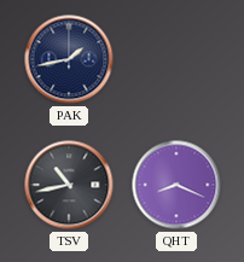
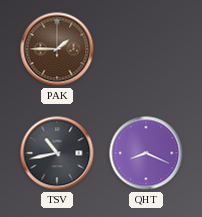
PAK: 1:43 -> 1:45 (57, 49)
PAK dial: navy -> brown (57, 49)
